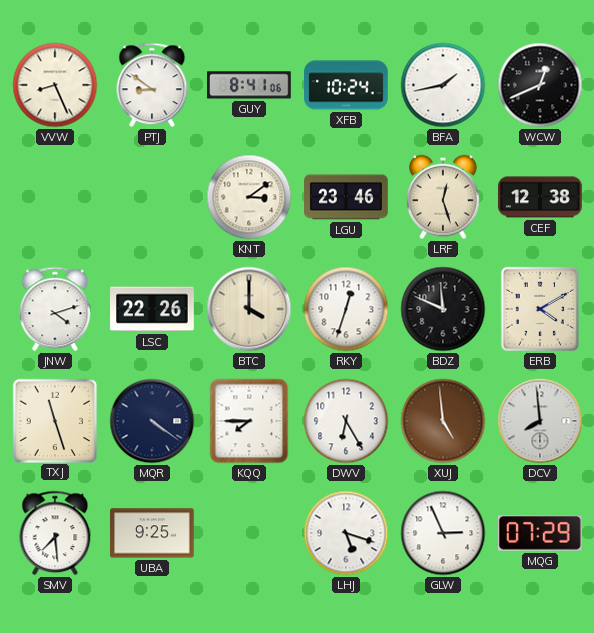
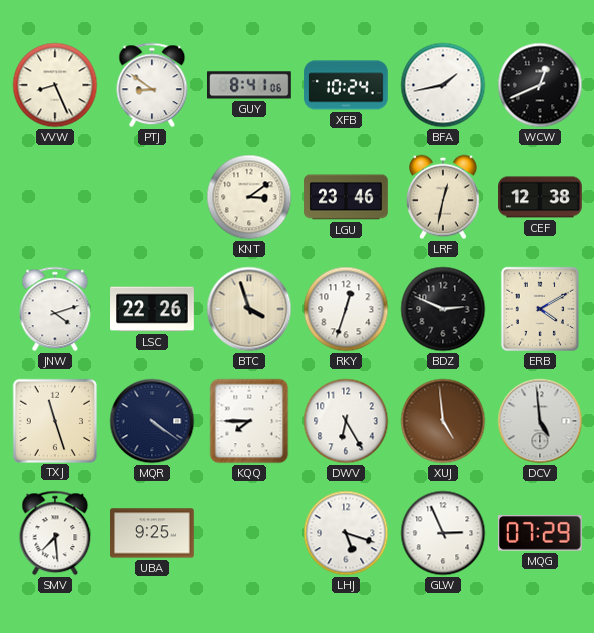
LRF: 12:27 -> 12:32 (444, 197)
BTC: 4:00 -> 3:57 (249, 309)
BDZ: 11:49 -> 2:49 (443, 309)
DCV: 7:59 -> 4:59 (540, 421)
